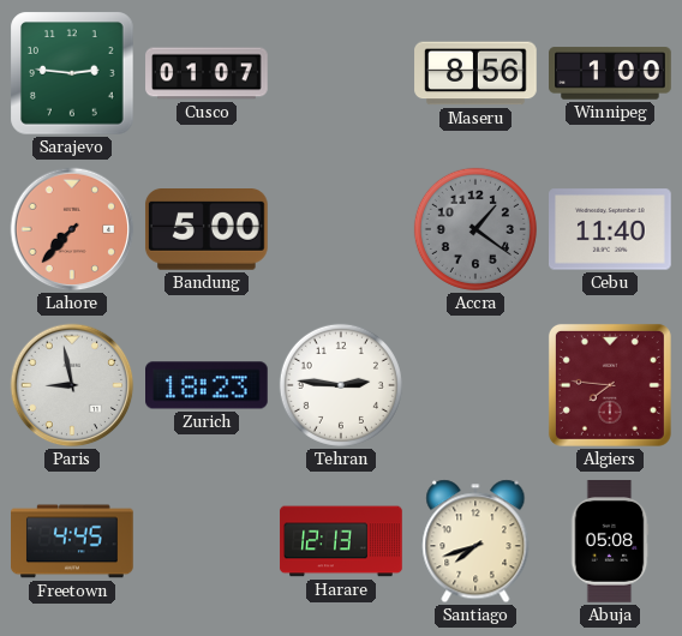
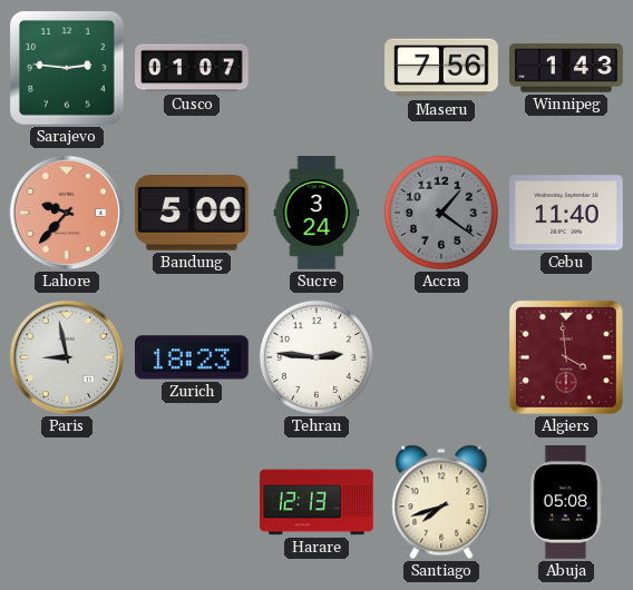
Maseru: 8:56 -> 7:56 (441, 68)
Winnipeg: 1:00 -> 1:43 (566, 68)
Lahore: 7:37 -> 9:37 (67, 213)
Sucre: none -> 3:24 (316, 213)
Algiers: 7:46 -> 3:59 (566, 357)
Freetown: 4:45 -> none (73, 541)
